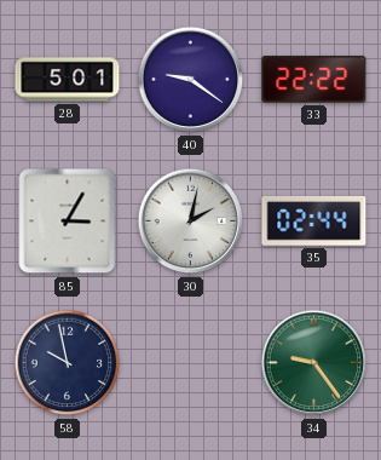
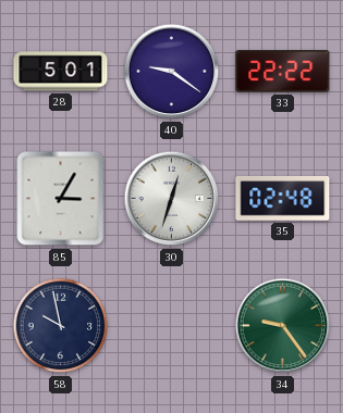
30: 2:02 -> 12:33 (172, 199)
35: 02:44 -> 02:48 (283, 199)
